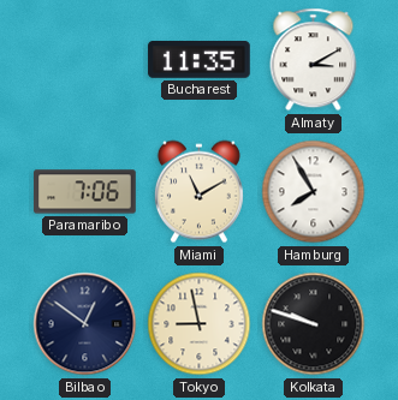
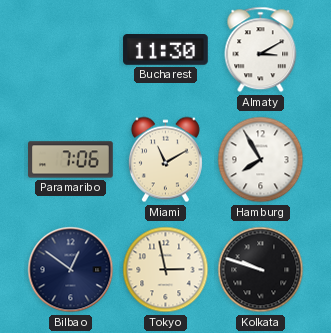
Bucharest: 11:35 -> 11:30 (166, 50)
Tokyo: 8:58 -> 2:58 (166, 270)
